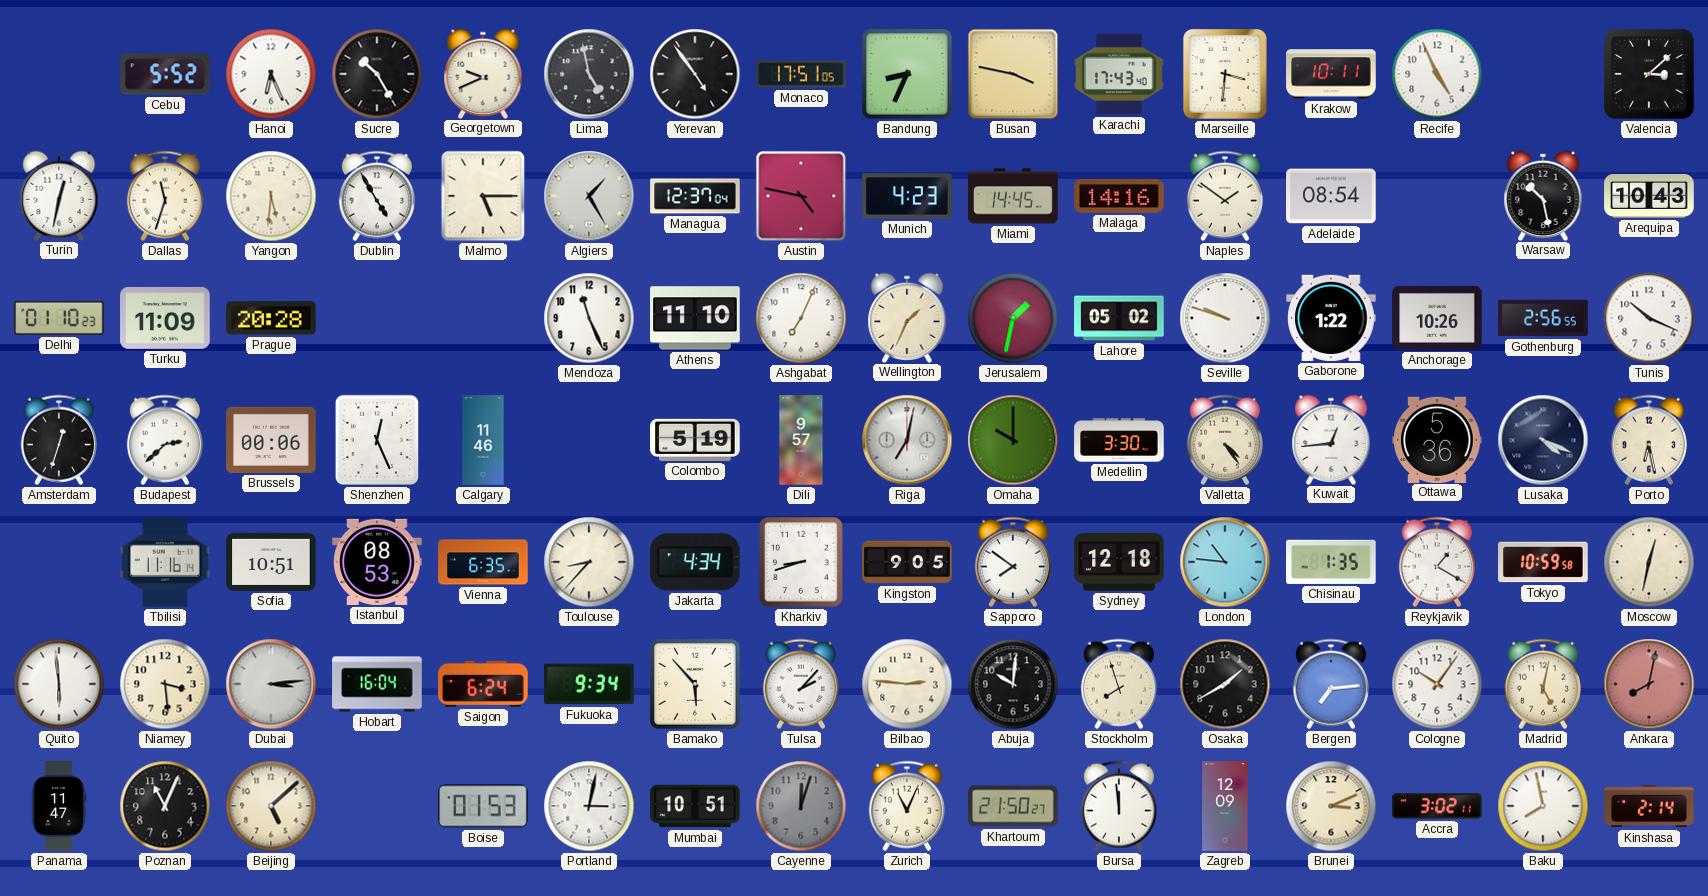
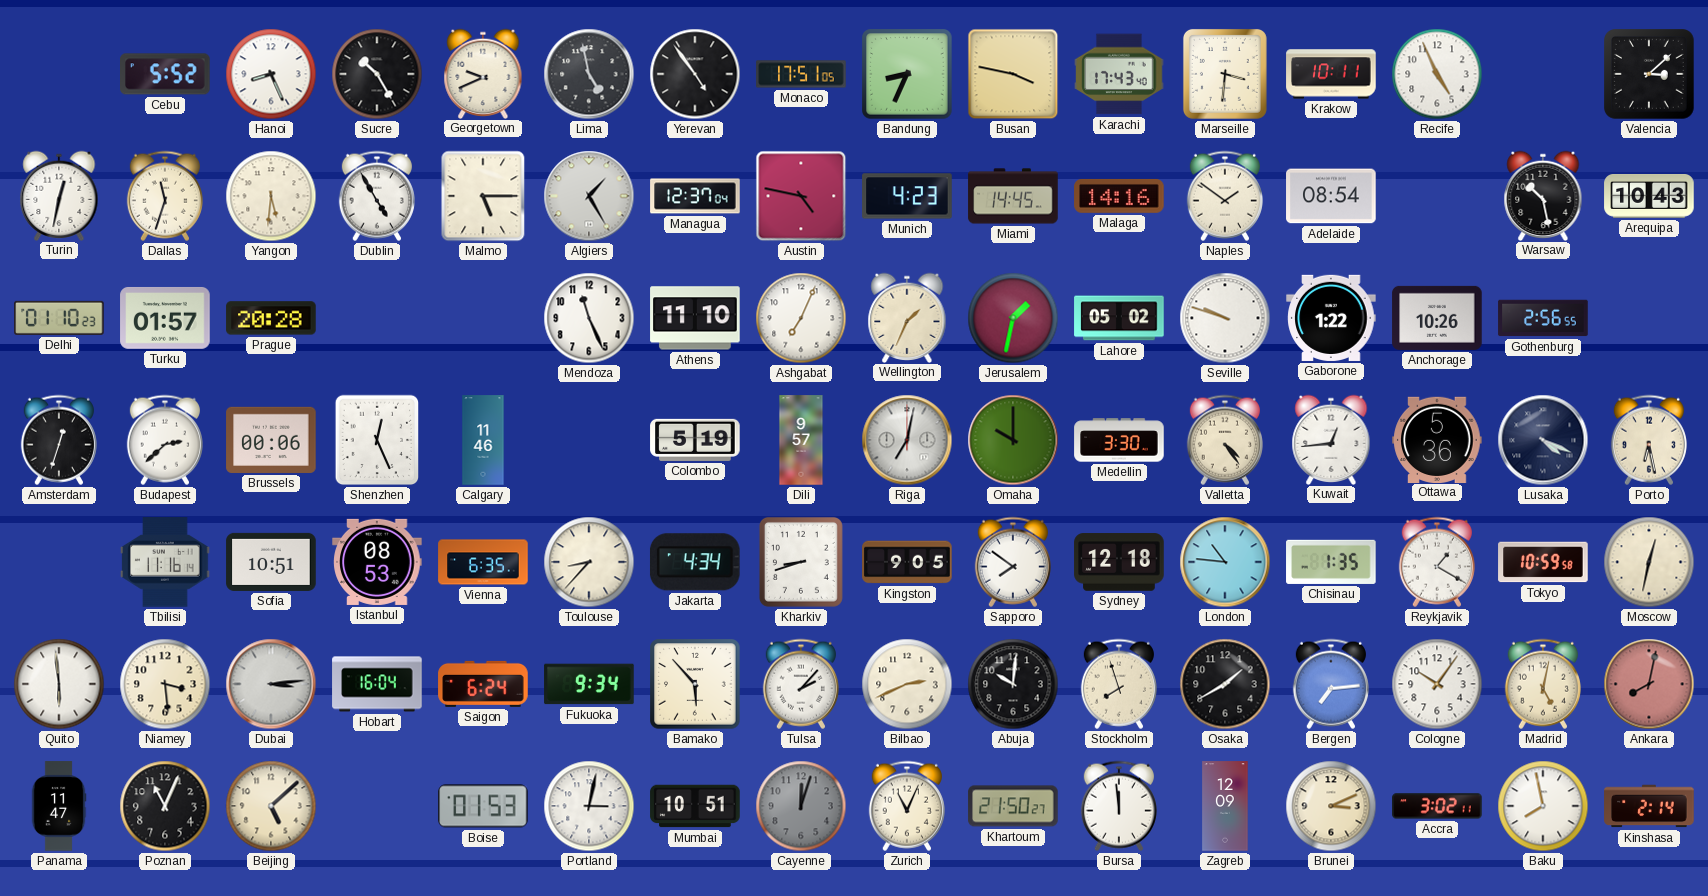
Hanoi: 6:26 -> 8:26 (271, 74)
Turku: 11:09 -> 01:57 (165, 318)
Tunis: 10:19 -> none (1649, 318)
Bilbao: 2:46 -> 2:41 (907, 684)
